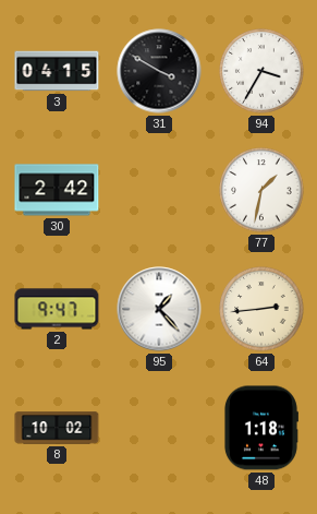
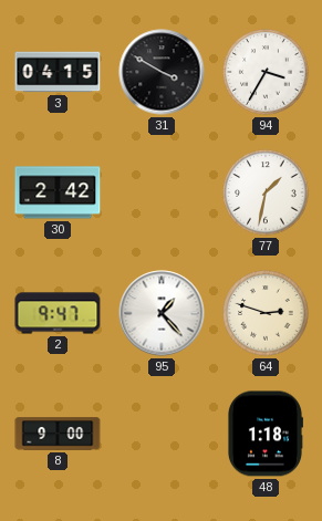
64: 2:44 -> 2:48 (266, 313)
8: 10:02 -> 9:00 (58, 434)
